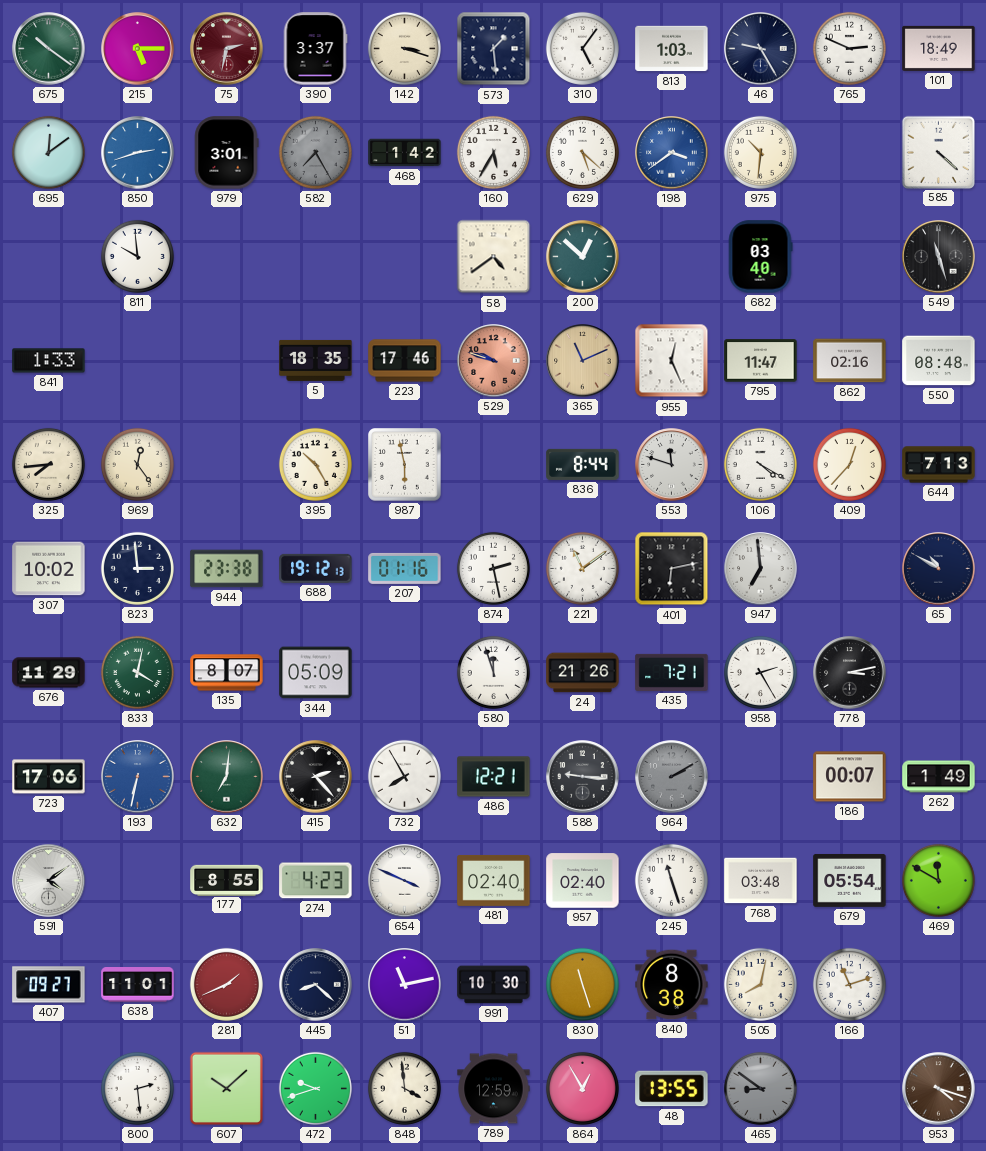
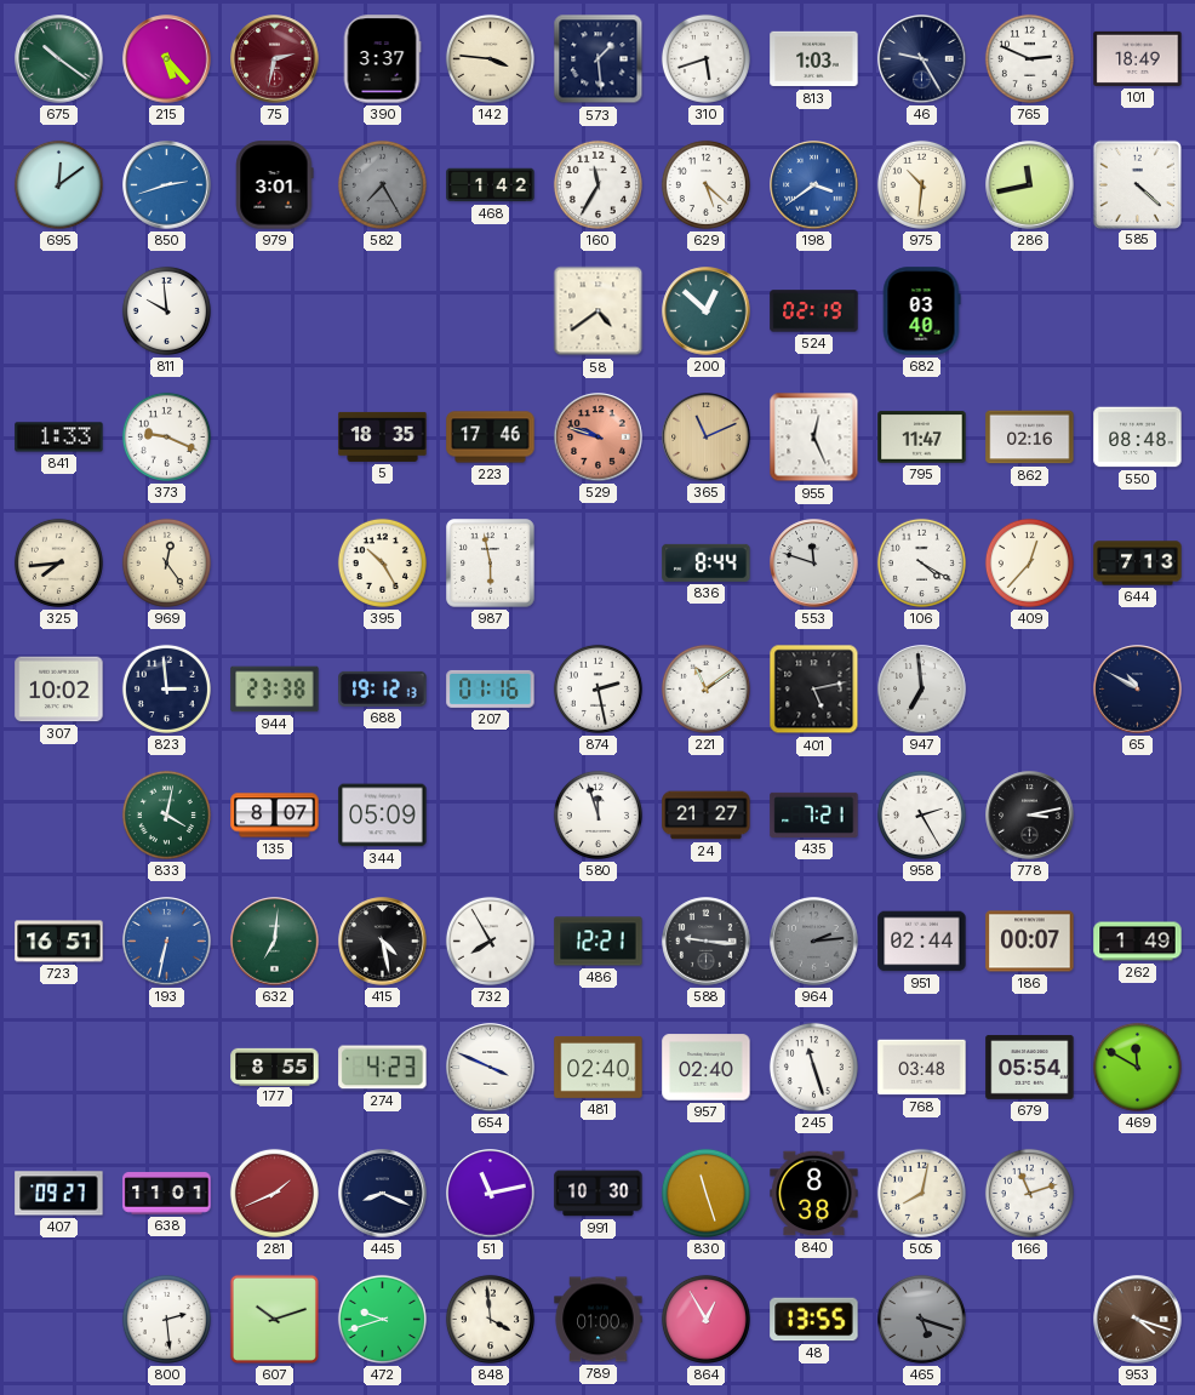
215: 5:15 -> 5:23 (167, 59)
142: 3:18 -> 3:46 (490, 58)
310: 5:06 -> 5:42 (705, 58)
160: 5:35 -> 11:35 (597, 184)
286: none -> 11:43 (1030, 185)
524: none -> 02:19 (814, 311)
549: 11:27 -> none (939, 257)
373: none -> 9:19 (166, 436)
401: 6:13 -> 5:13 (814, 690)
676: 11:29 -> none (49, 673)
24: 21:26 -> 21:27 (707, 816)
723: 17:06 -> 16:51 (59, 942)
415: 2:23 -> 4:28 (383, 942)
964: 2:10 -> 2:14 (814, 942)
951: none -> 02:44 (922, 942)
591: 4:09 -> none (49, 881)
445: 8:22 -> 8:19 (383, 1194)
607: 10:08 -> 10:12 (274, 1319)
789: 12:59 -> 01:00 (599, 1320)
465: 8:51 -> 5:18 (921, 1319)
